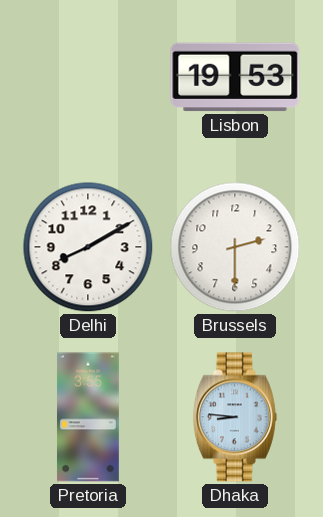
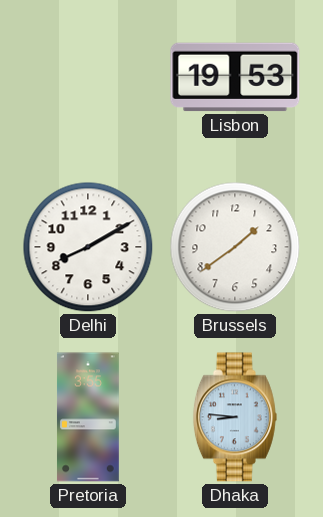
Brussels: 2:30 -> 1:39 (235, 247)
